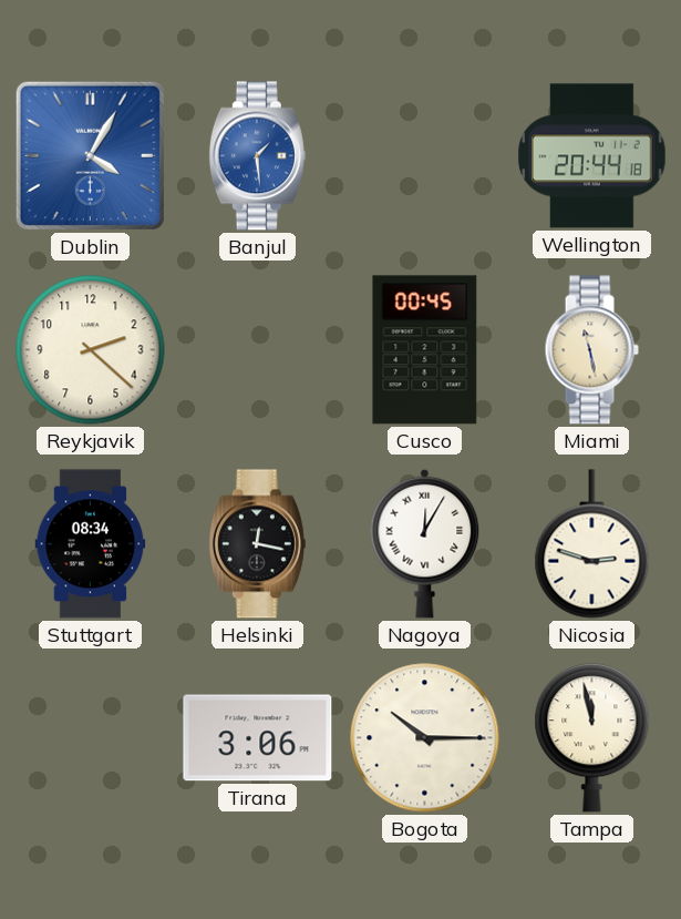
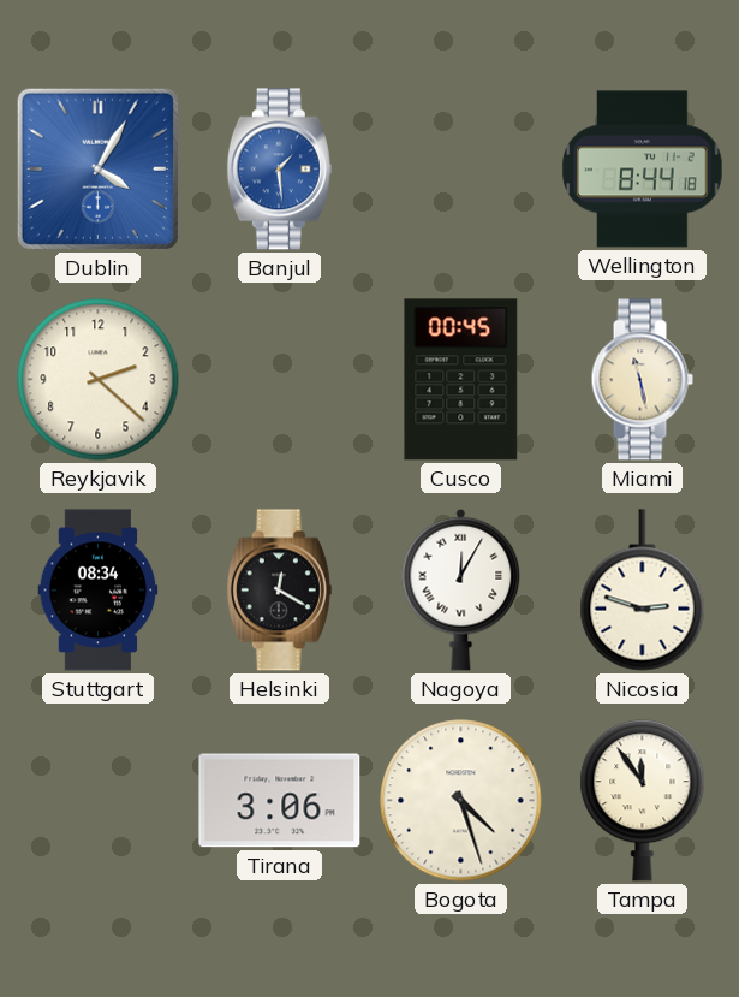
Wellington: 20:44 -> 8:44 (643, 170)
Helsinki: 12:17 -> 12:20 (279, 591)
Bogota: 10:15 -> 4:27 (461, 801)
Tampa: 11:58 -> 11:54 (643, 801)
